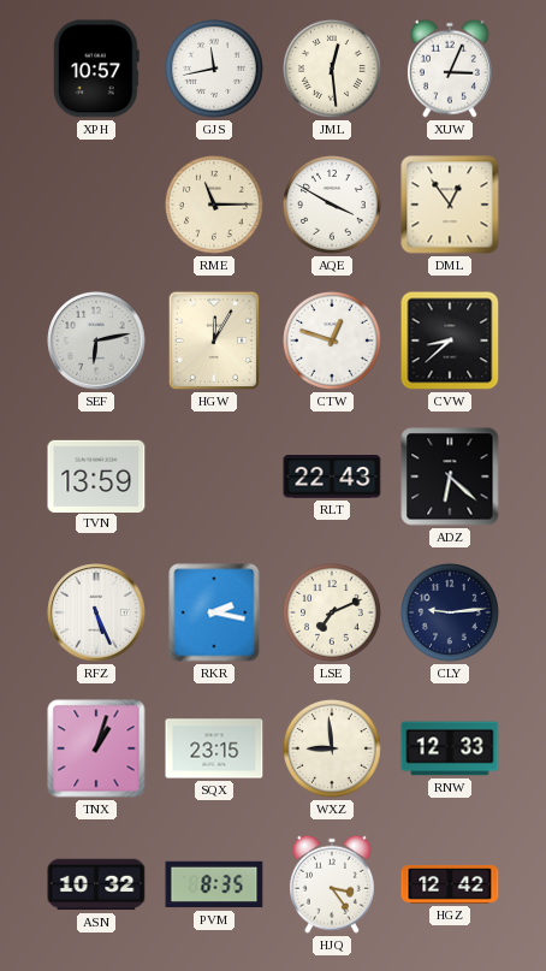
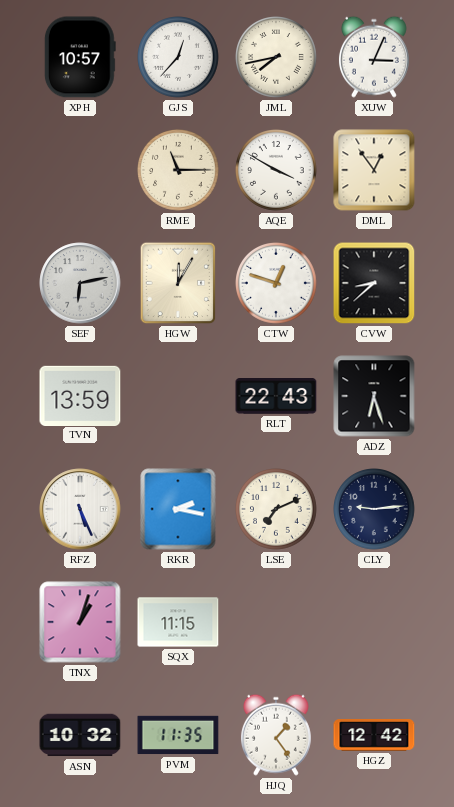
GJS: 11:43 -> 12:37 (179, 58)
JML: 12:29 -> 7:43 (277, 58)
ADZ: 6:22 -> 6:27 (374, 396)
SQX: 23:15 -> 11:15 (178, 622)
WXZ: 8:59 -> none (333, 750)
RNW: 12:33 -> none (450, 748)
PVM: 8:35 -> 11:35 (178, 735)
HJQ: 3:24 -> 1:24 (276, 735)
